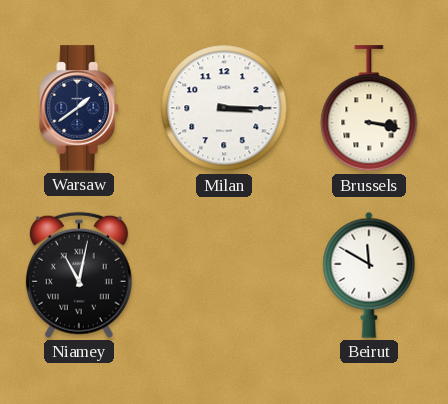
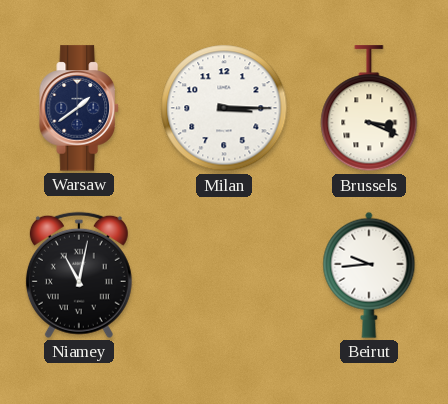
Brussels: 3:17 -> 3:19 (369, 109)
Beirut: 11:50 -> 9:44 (369, 275)
